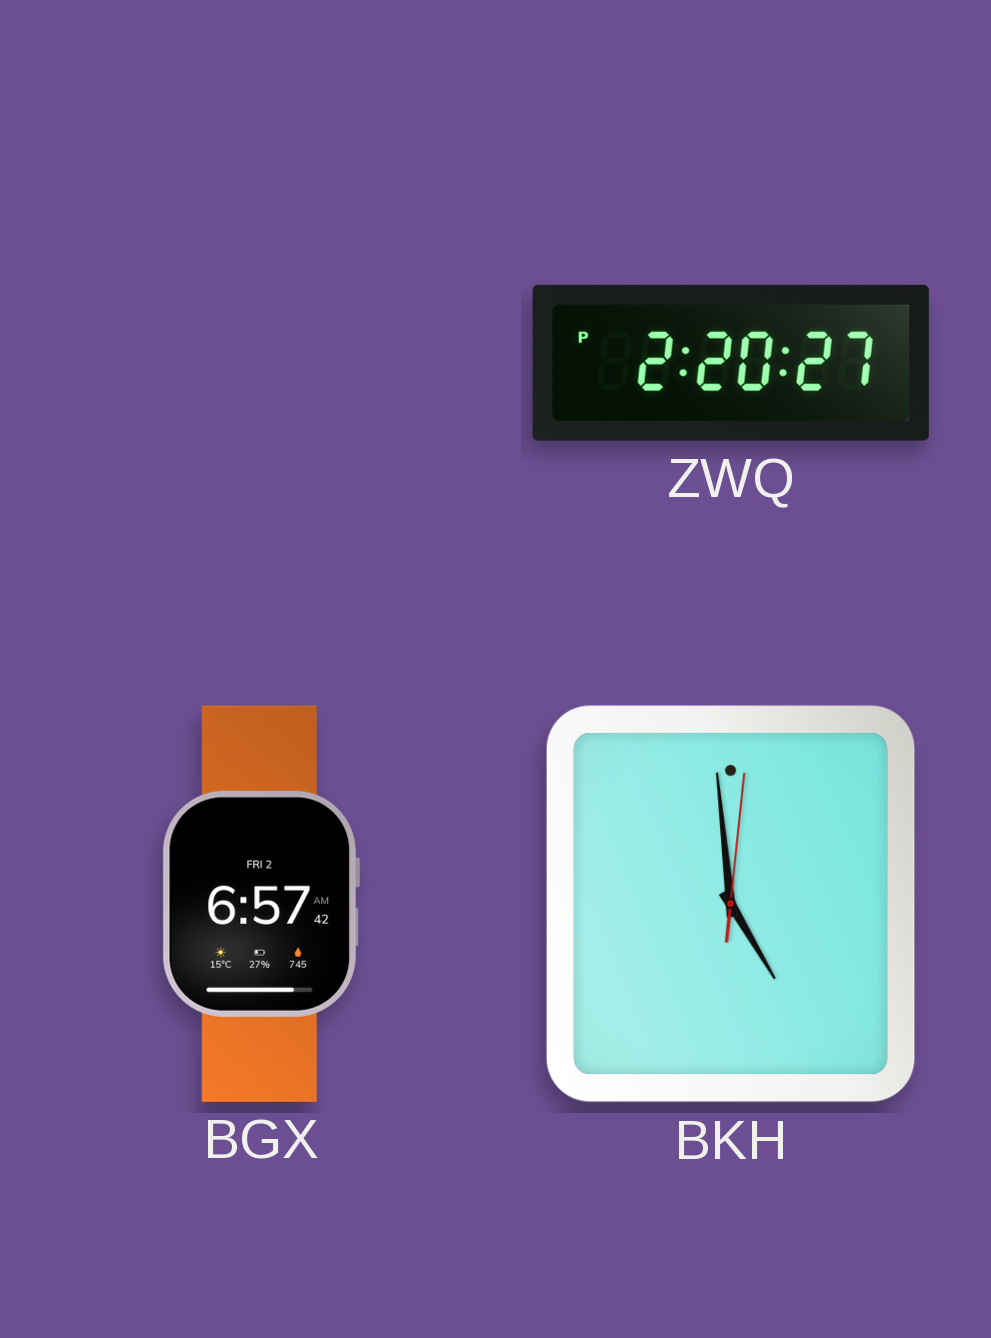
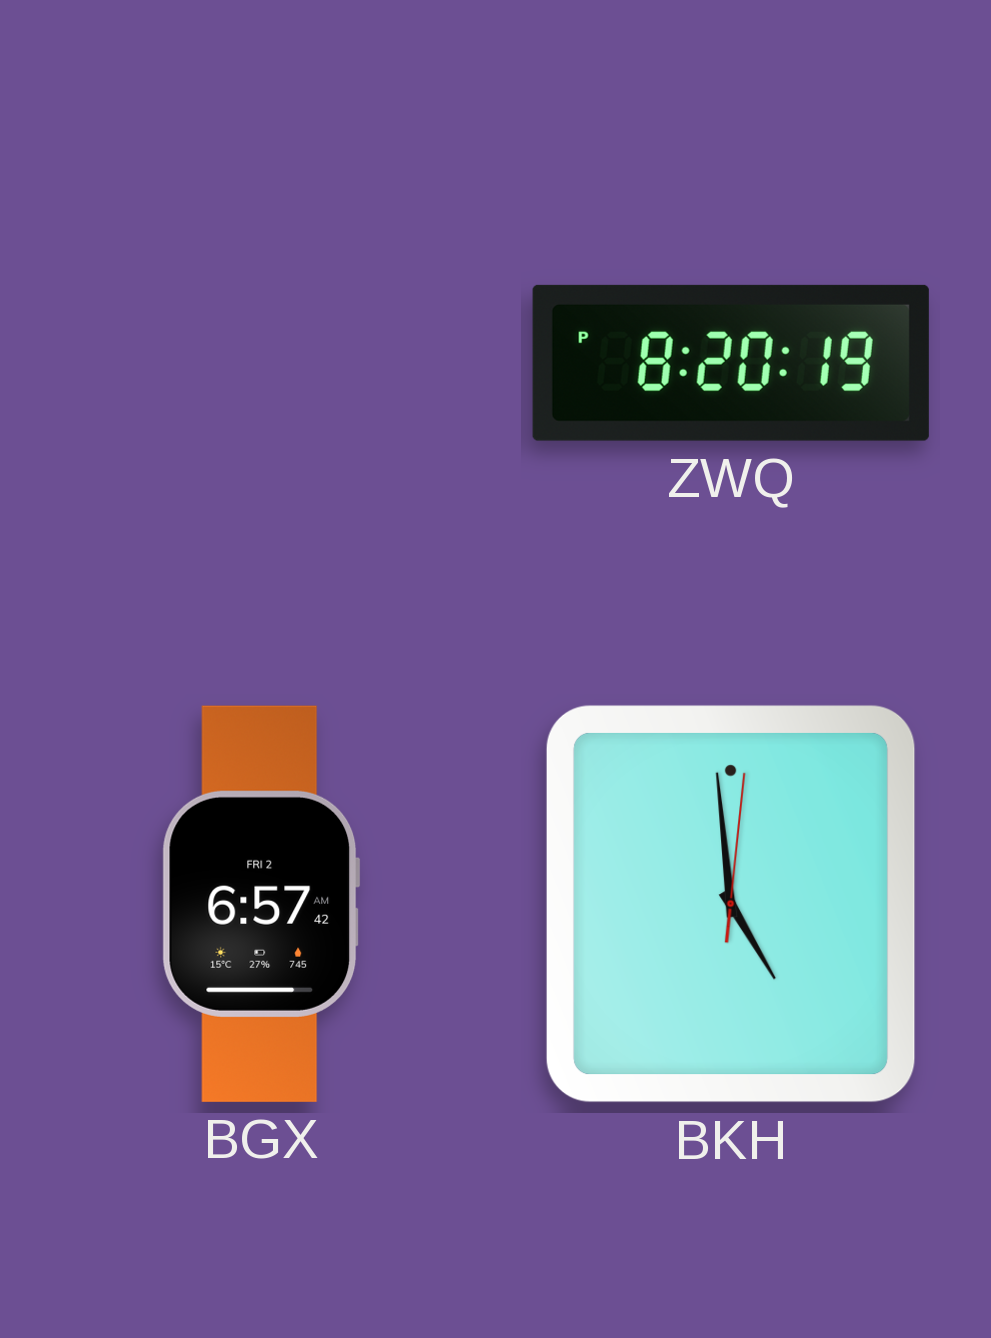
ZWQ: 2:20 -> 8:20 (731, 363)
